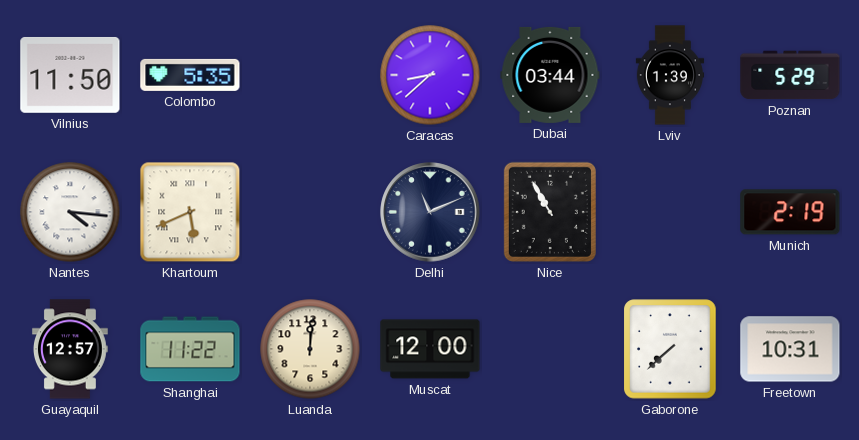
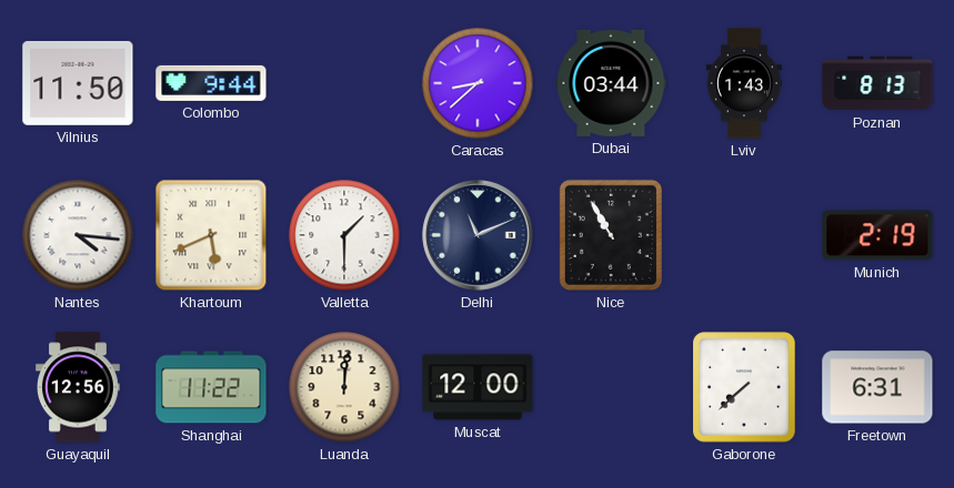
Colombo: 5:35 -> 9:44 (211, 83)
Lviv: 1:39 -> 1:43 (744, 83)
Poznan: 5:29 -> 8:13 (877, 83)
Valletta: none -> 1:30 (344, 235)
Guayaquil: 12:57 -> 12:56 (78, 387)
Freetown: 10:31 -> 6:31 (877, 387)
